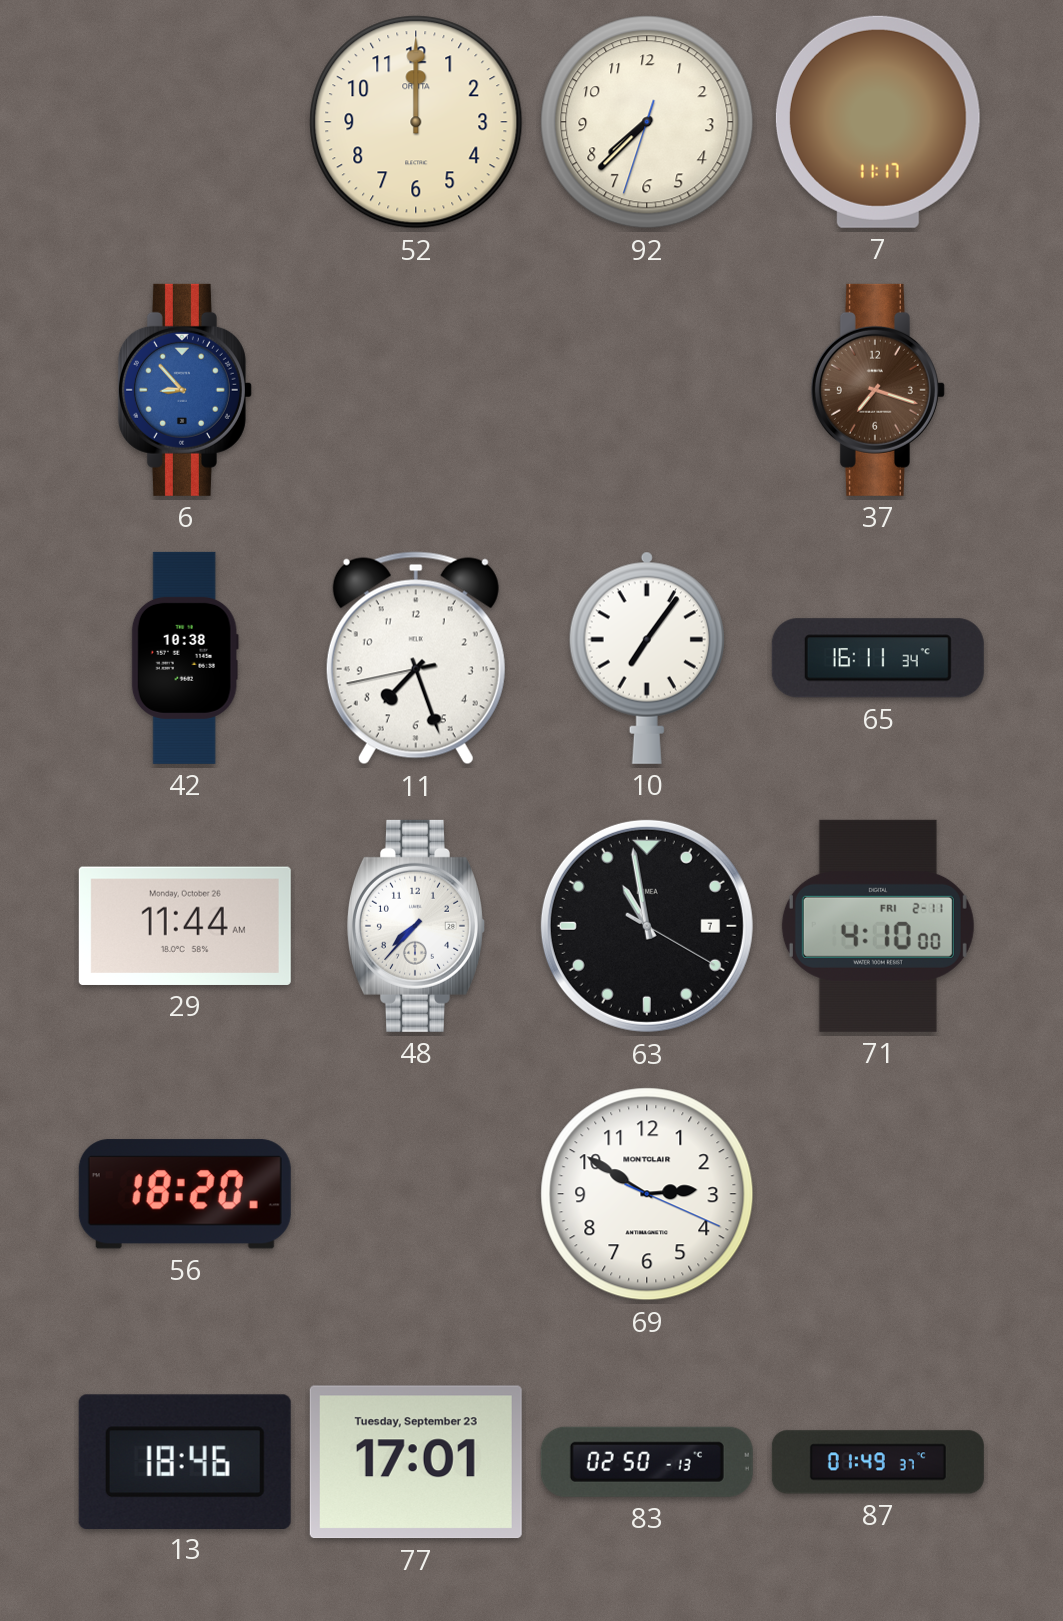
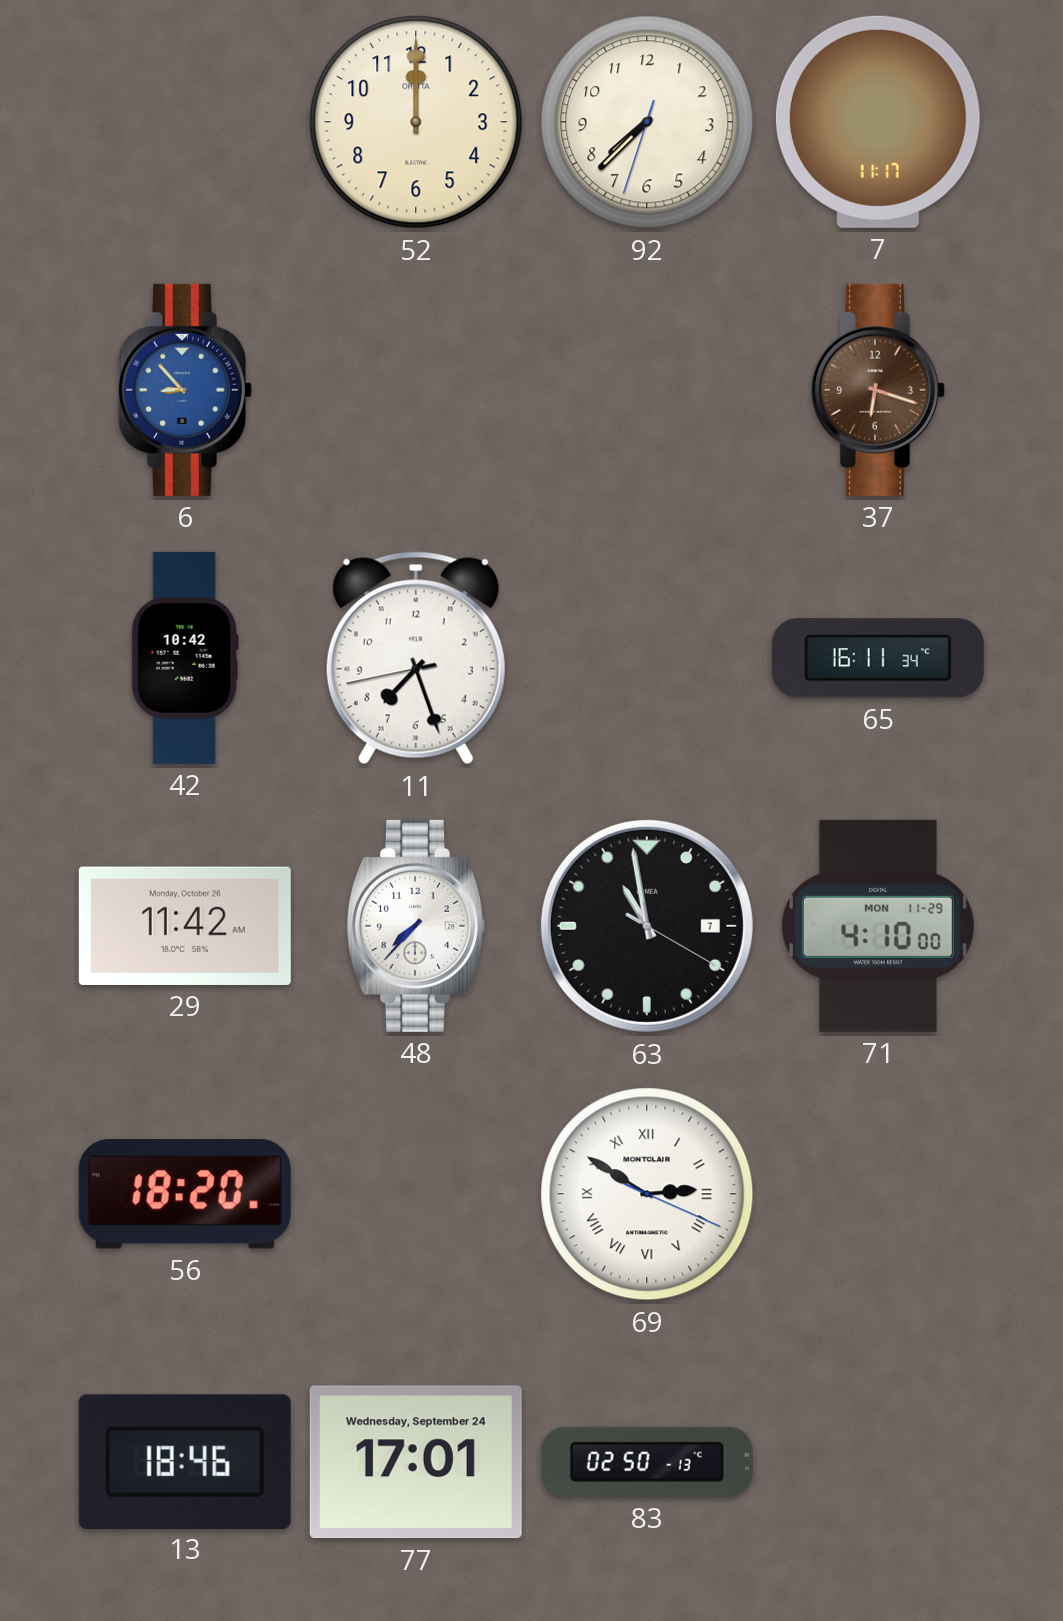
37: 7:18 -> 6:18 (878, 390)
42: 10:38 -> 10:42 (185, 658)
10: 7:06 -> none (647, 658)
29: 11:44 -> 11:42 (185, 926)
71 date: FRI 2-11 -> MON 11-29 (878, 926)
69 numerals: Arabic -> Roman (647, 1194)
77 date: Tuesday, September 23 -> Wednesday, September 24 (416, 1462)
87: 01:49 -> none (878, 1462)
